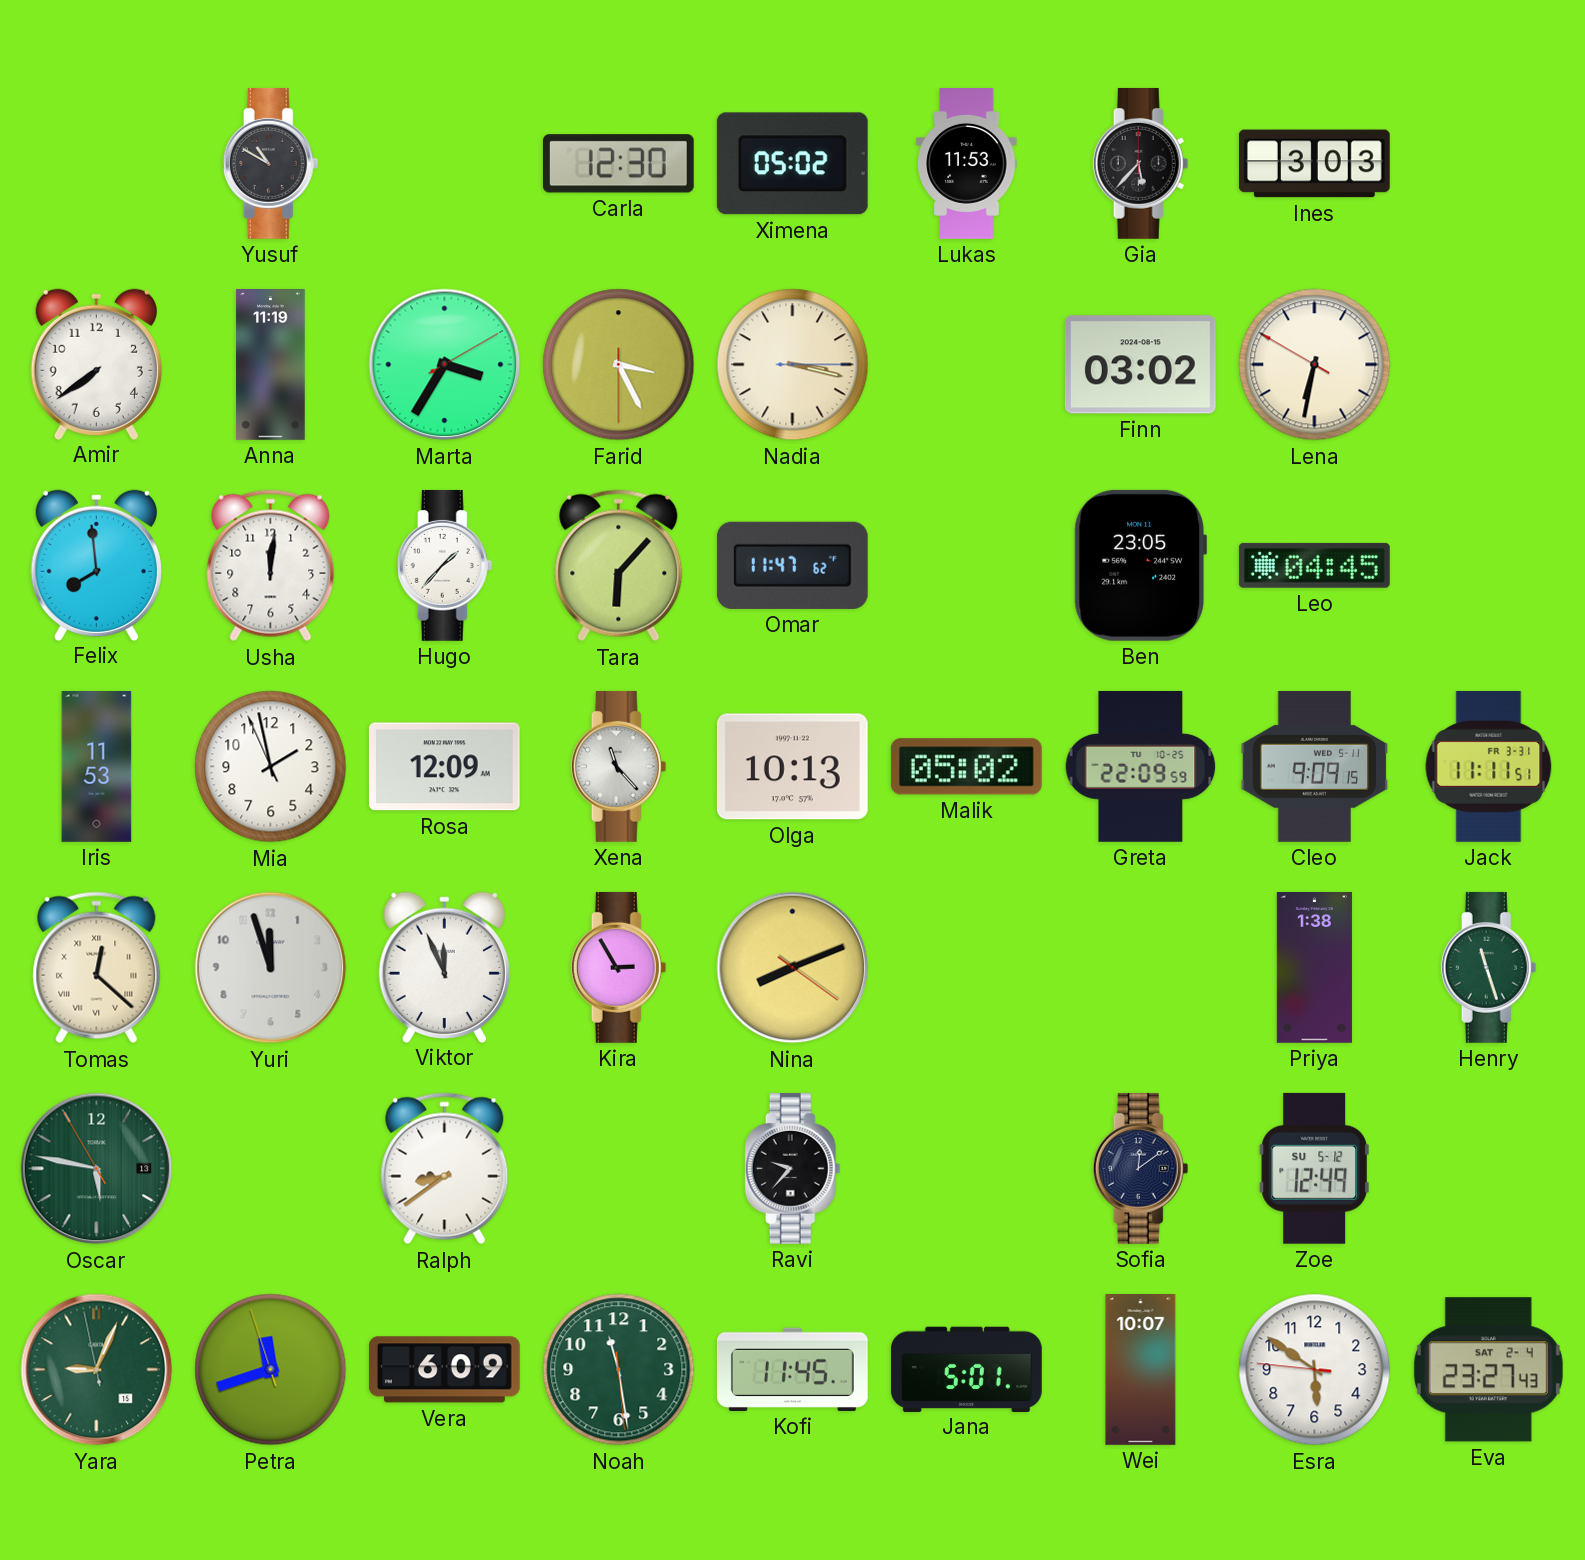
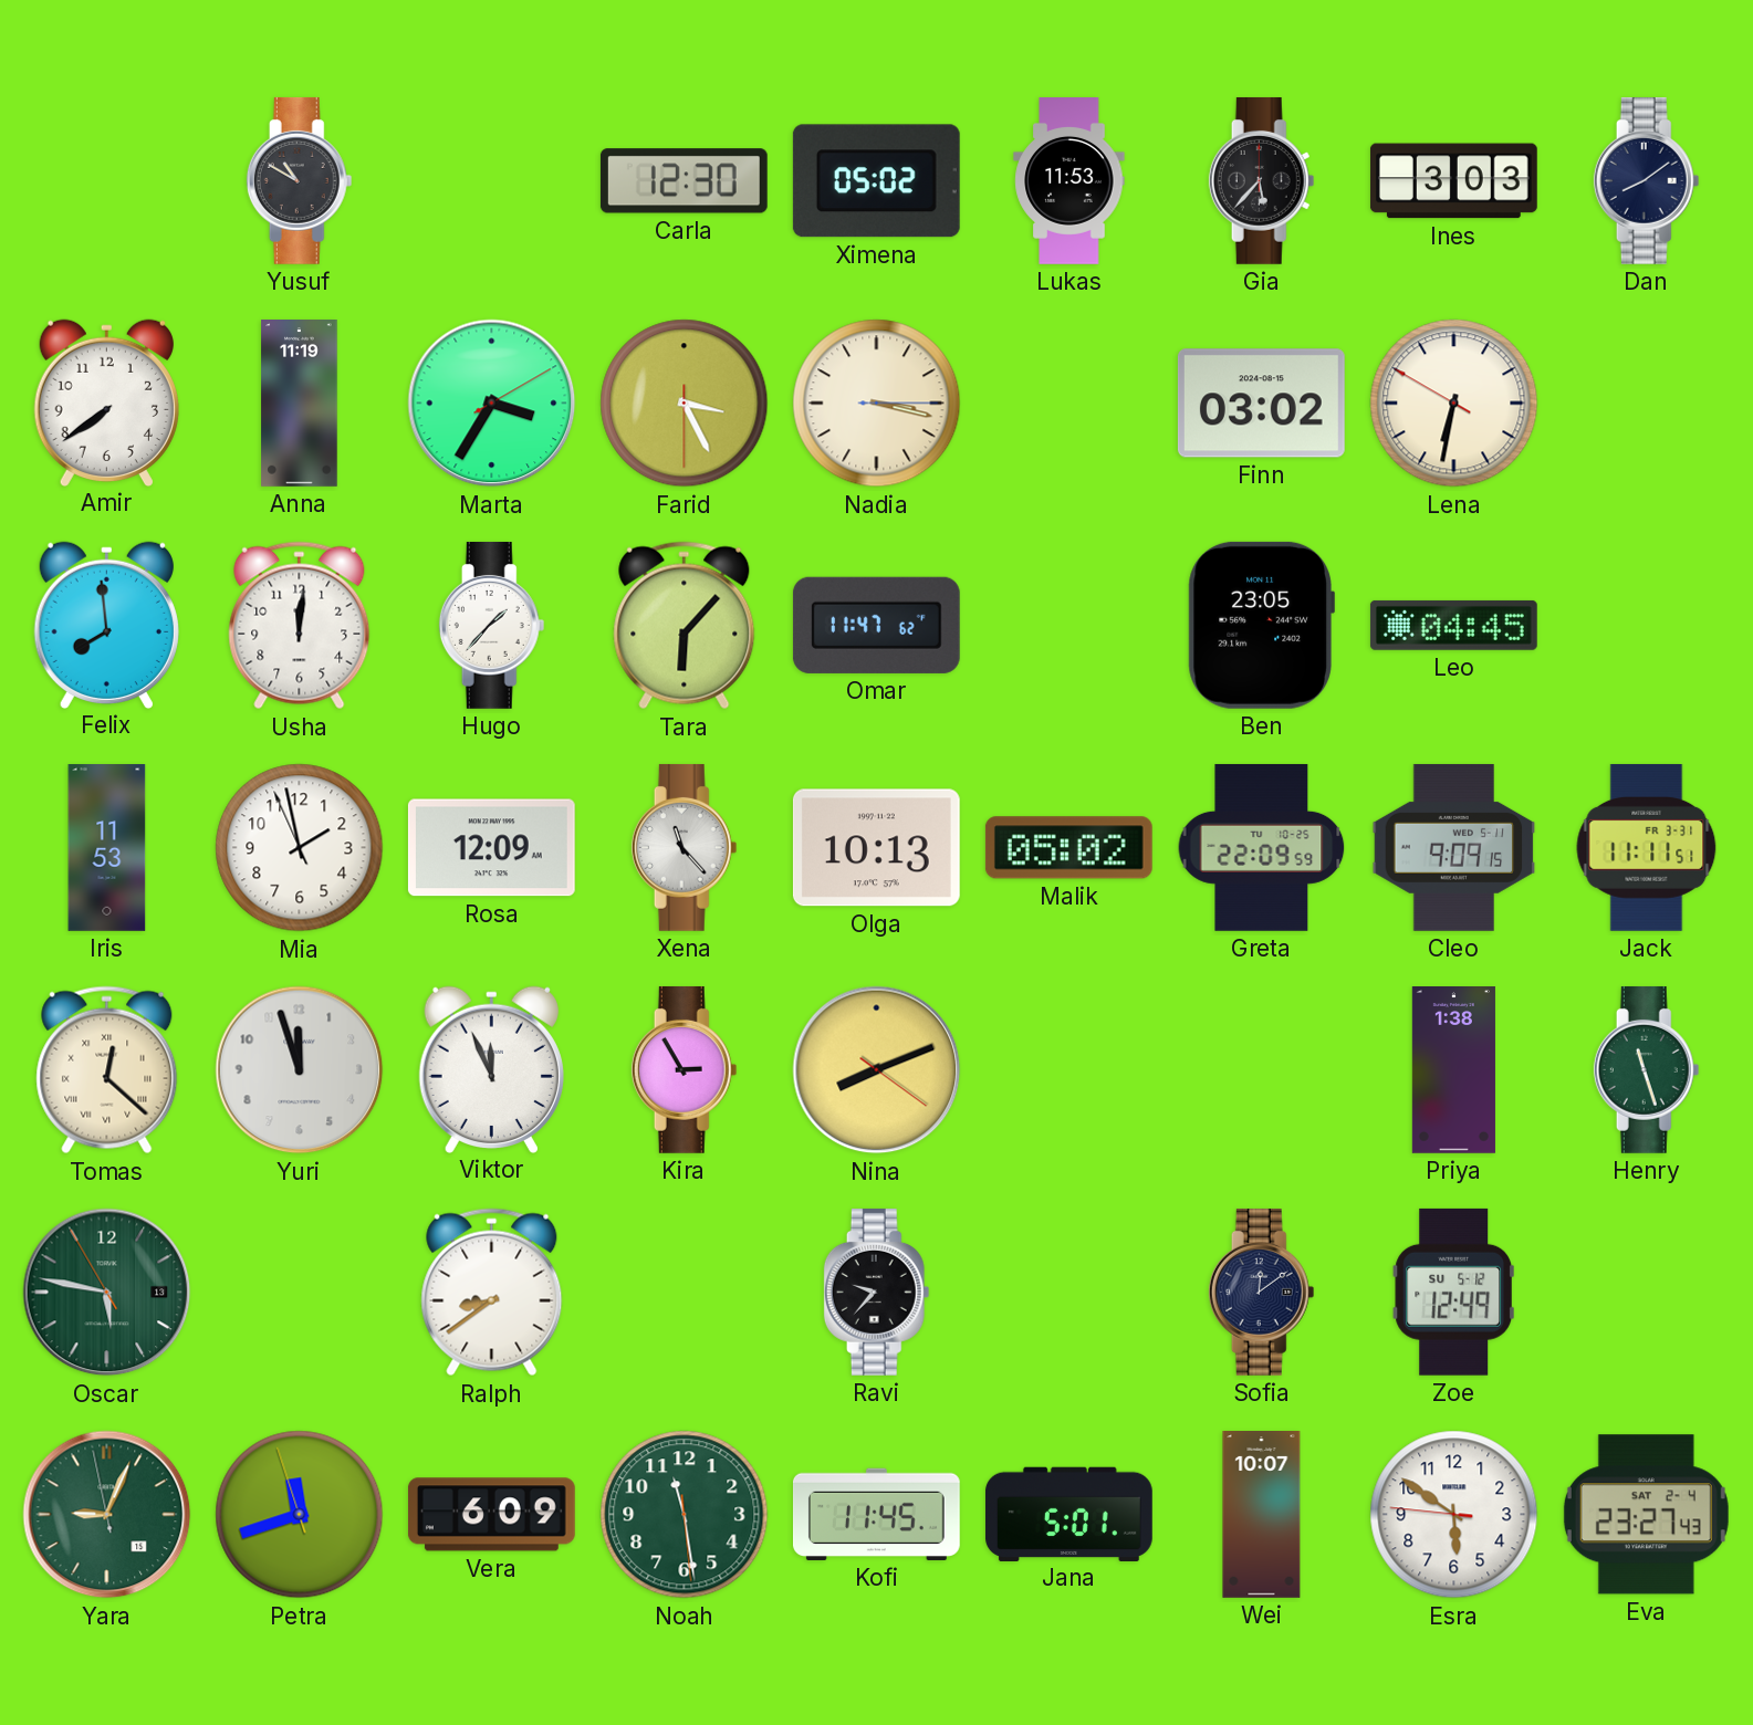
Dan: none -> 8:09 (1647, 180)
